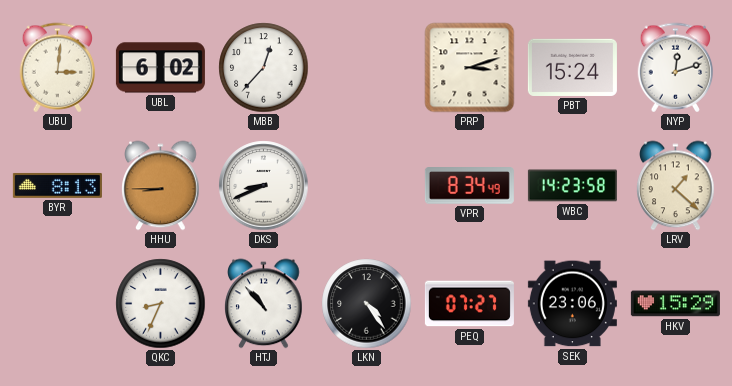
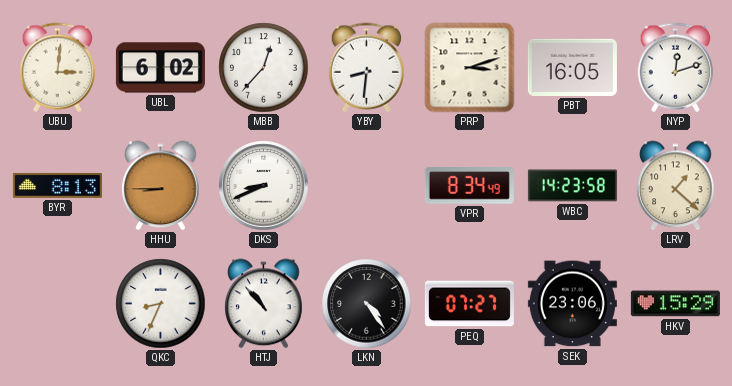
YBY: none -> 8:31 (367, 68)
PBT: 15:24 -> 16:05 (572, 67)
